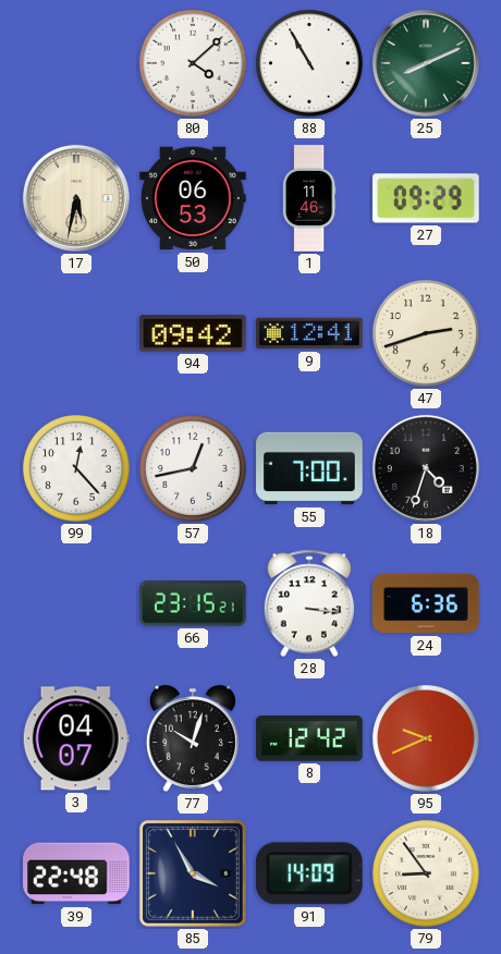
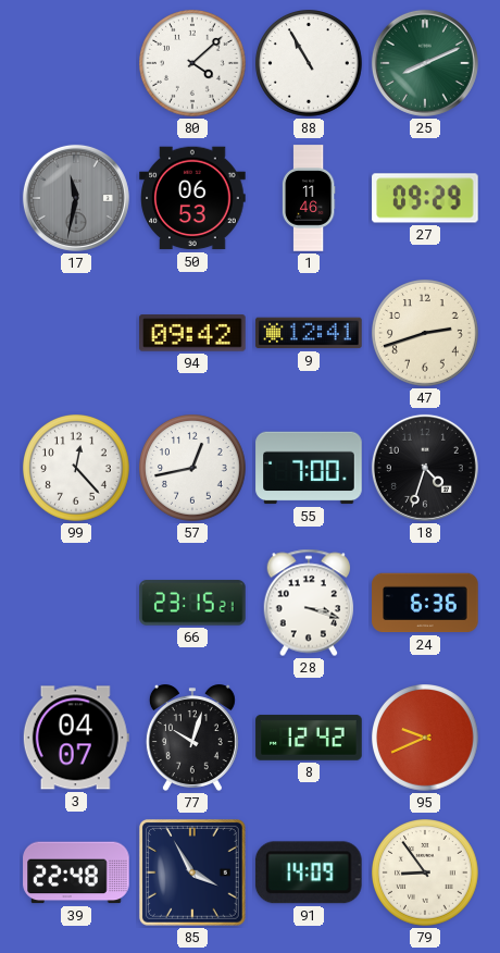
17: 5:32 -> 11:32 (76, 198)
17 dial: cream -> grey (76, 198)
28: 3:16 -> 3:18 (309, 603)
